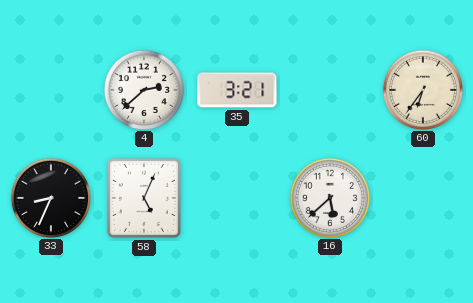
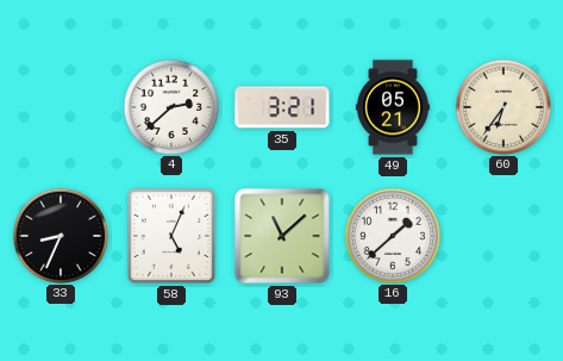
49: none -> 05:21 (393, 107)
93: none -> 11:08 (282, 236)
16: 5:38 -> 1:38 (392, 235)
